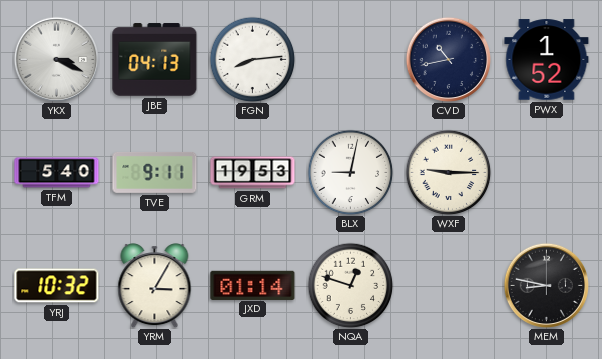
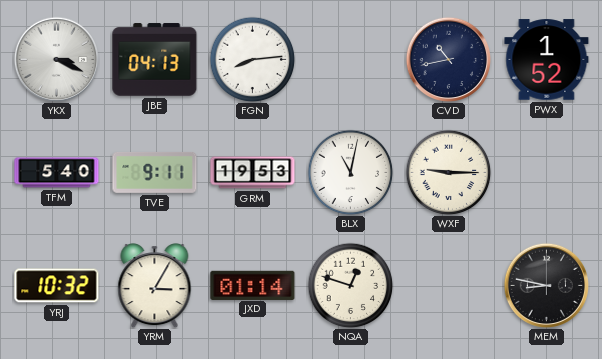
BLX: 9:02 -> 11:02 (350, 172)
